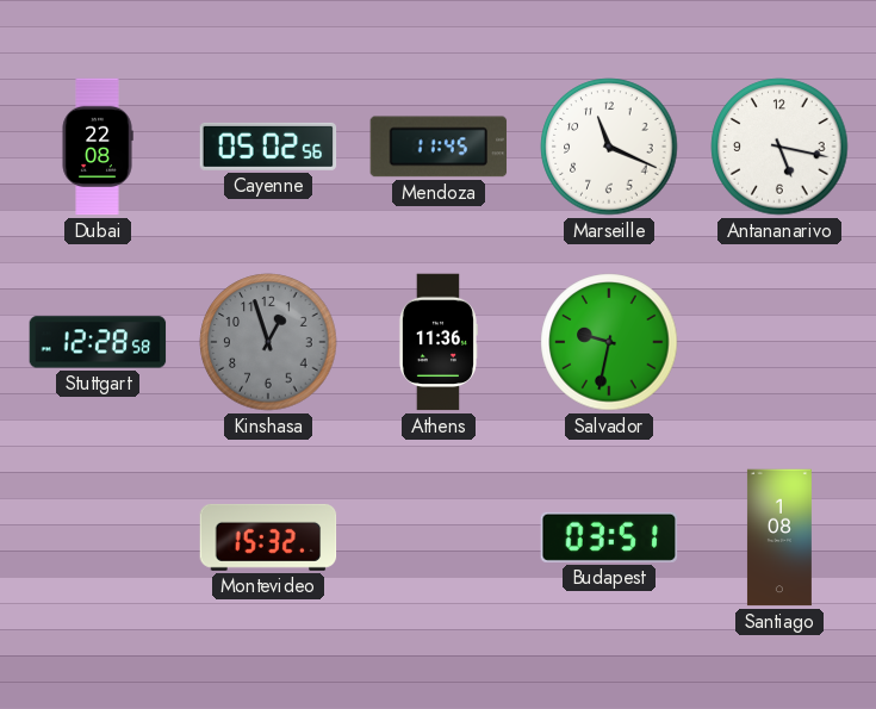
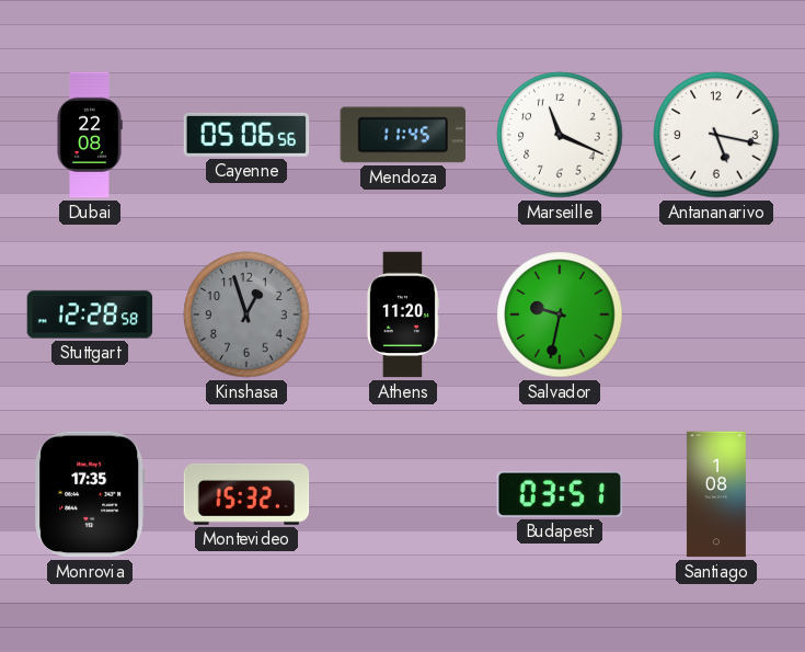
Cayenne: 05:02 -> 05:06 (246, 135)
Athens: 11:36 -> 11:20 (402, 314)
Monrovia: none -> 17:35 (90, 494)
